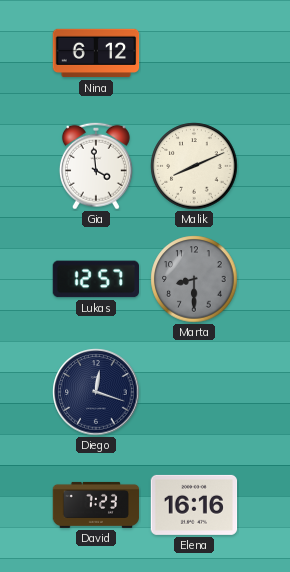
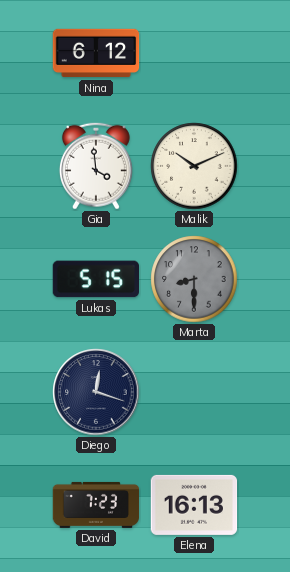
Malik: 8:11 -> 10:11 (194, 166)
Lukas: 12:57 -> 5:15 (95, 279)
Elena: 16:16 -> 16:13 (194, 505)
